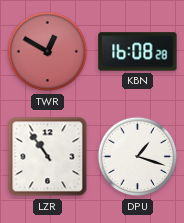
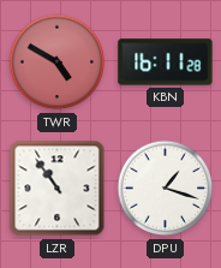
TWR: 12:50 -> 4:50 (58, 62)
KBN: 16:08 -> 16:11 (166, 62)
